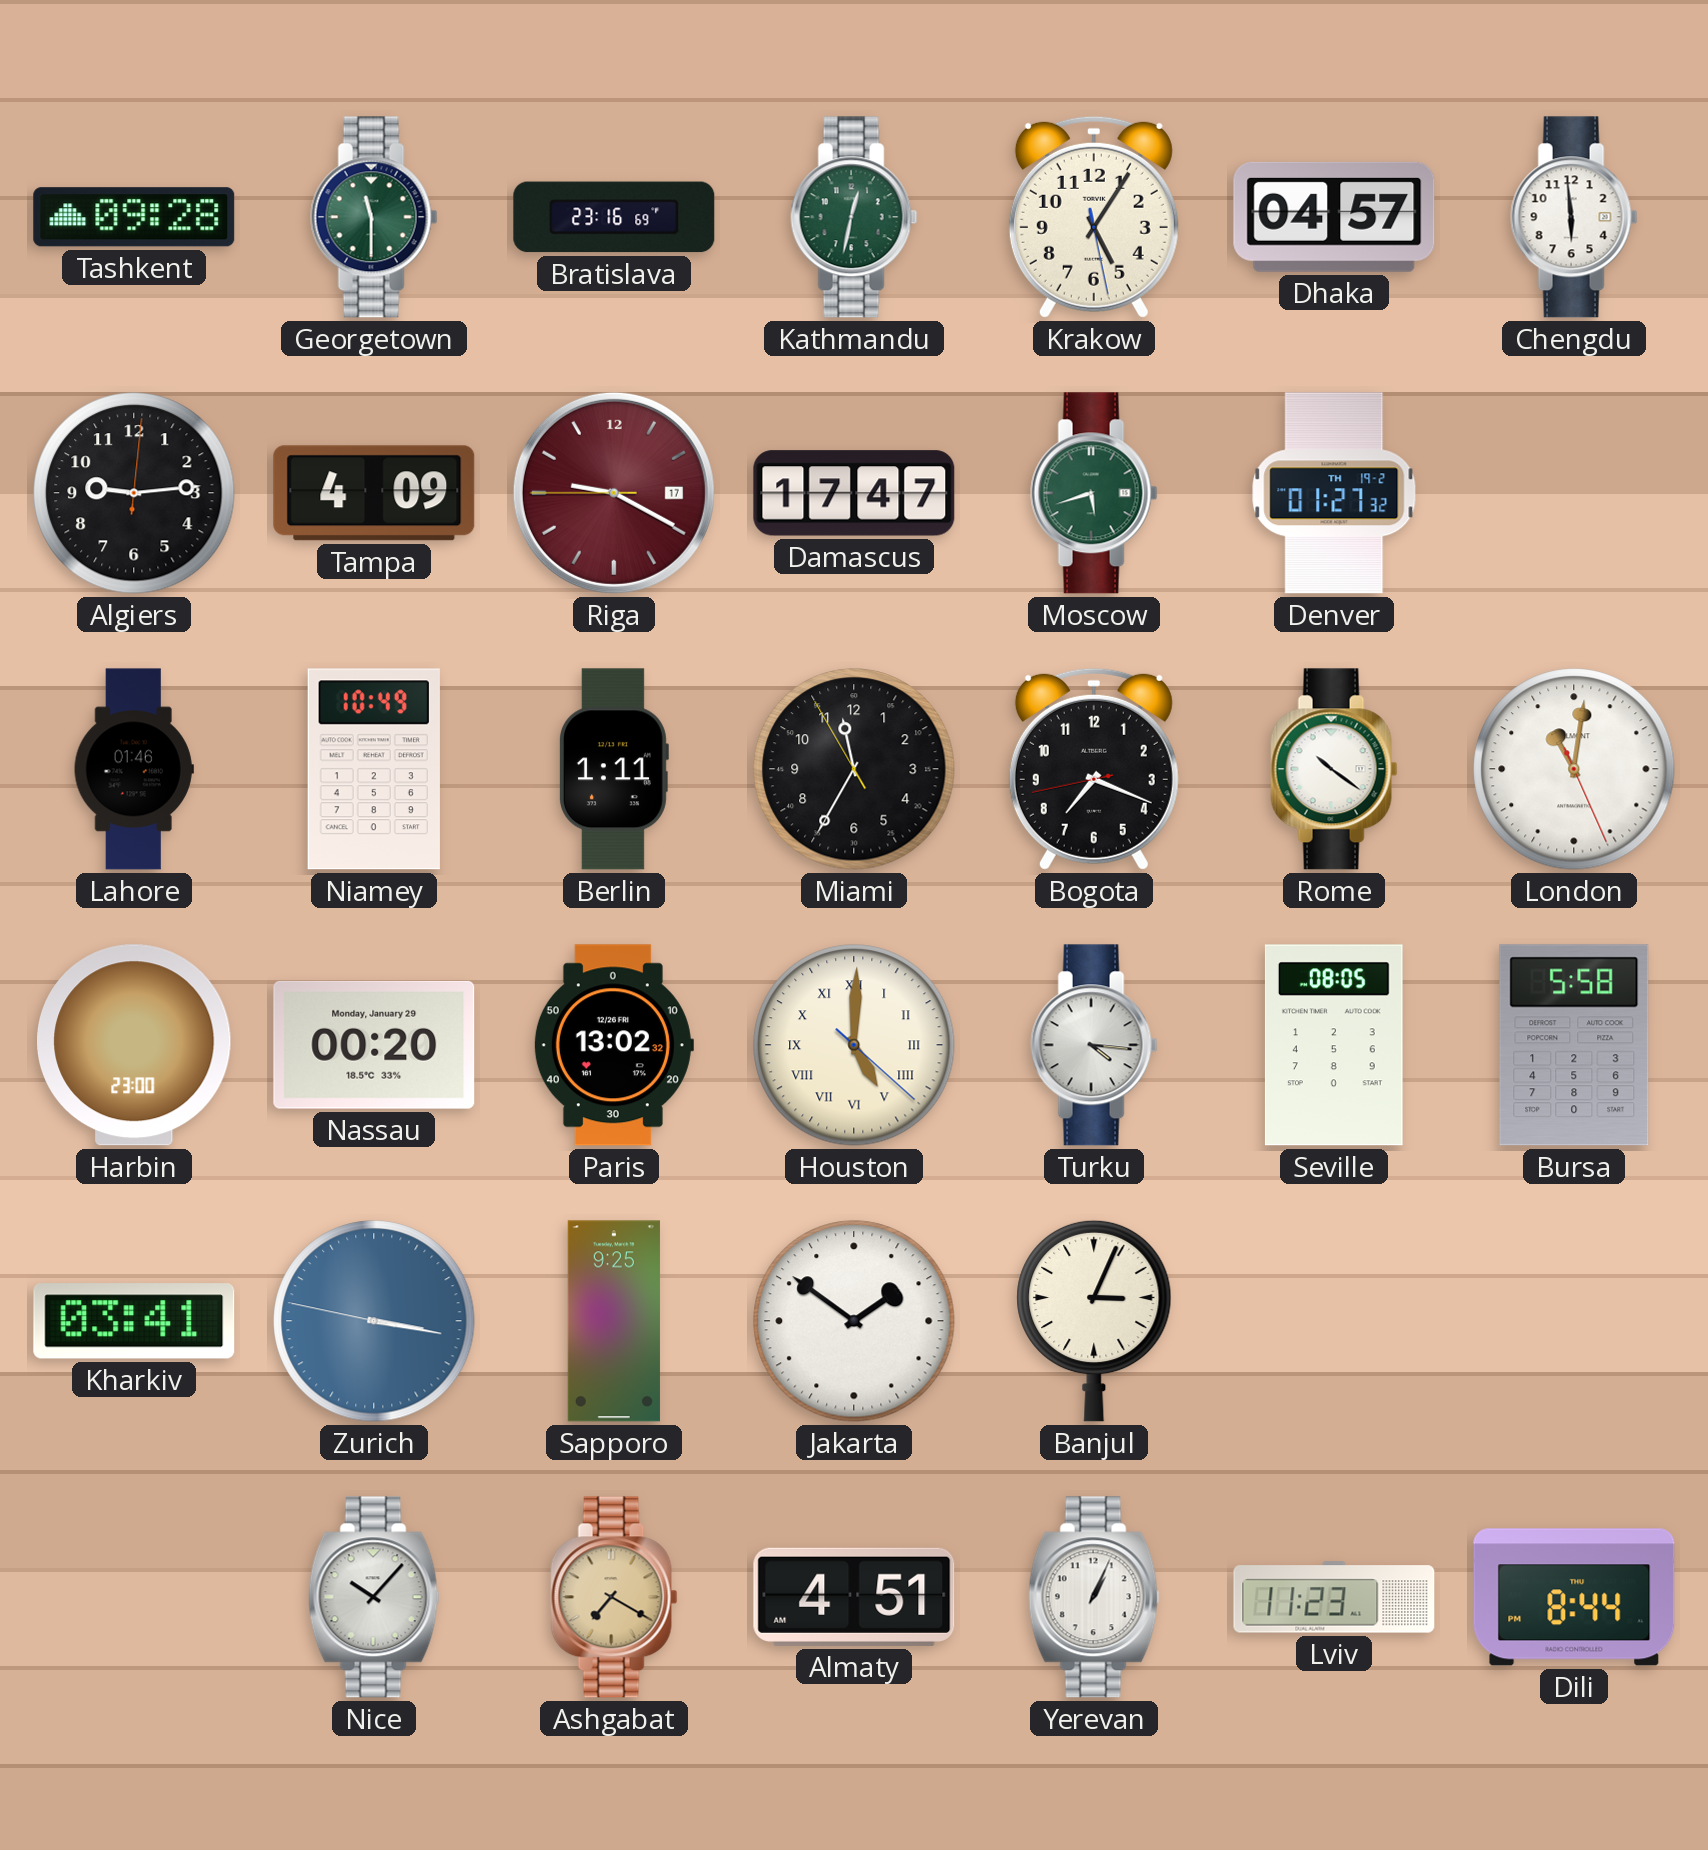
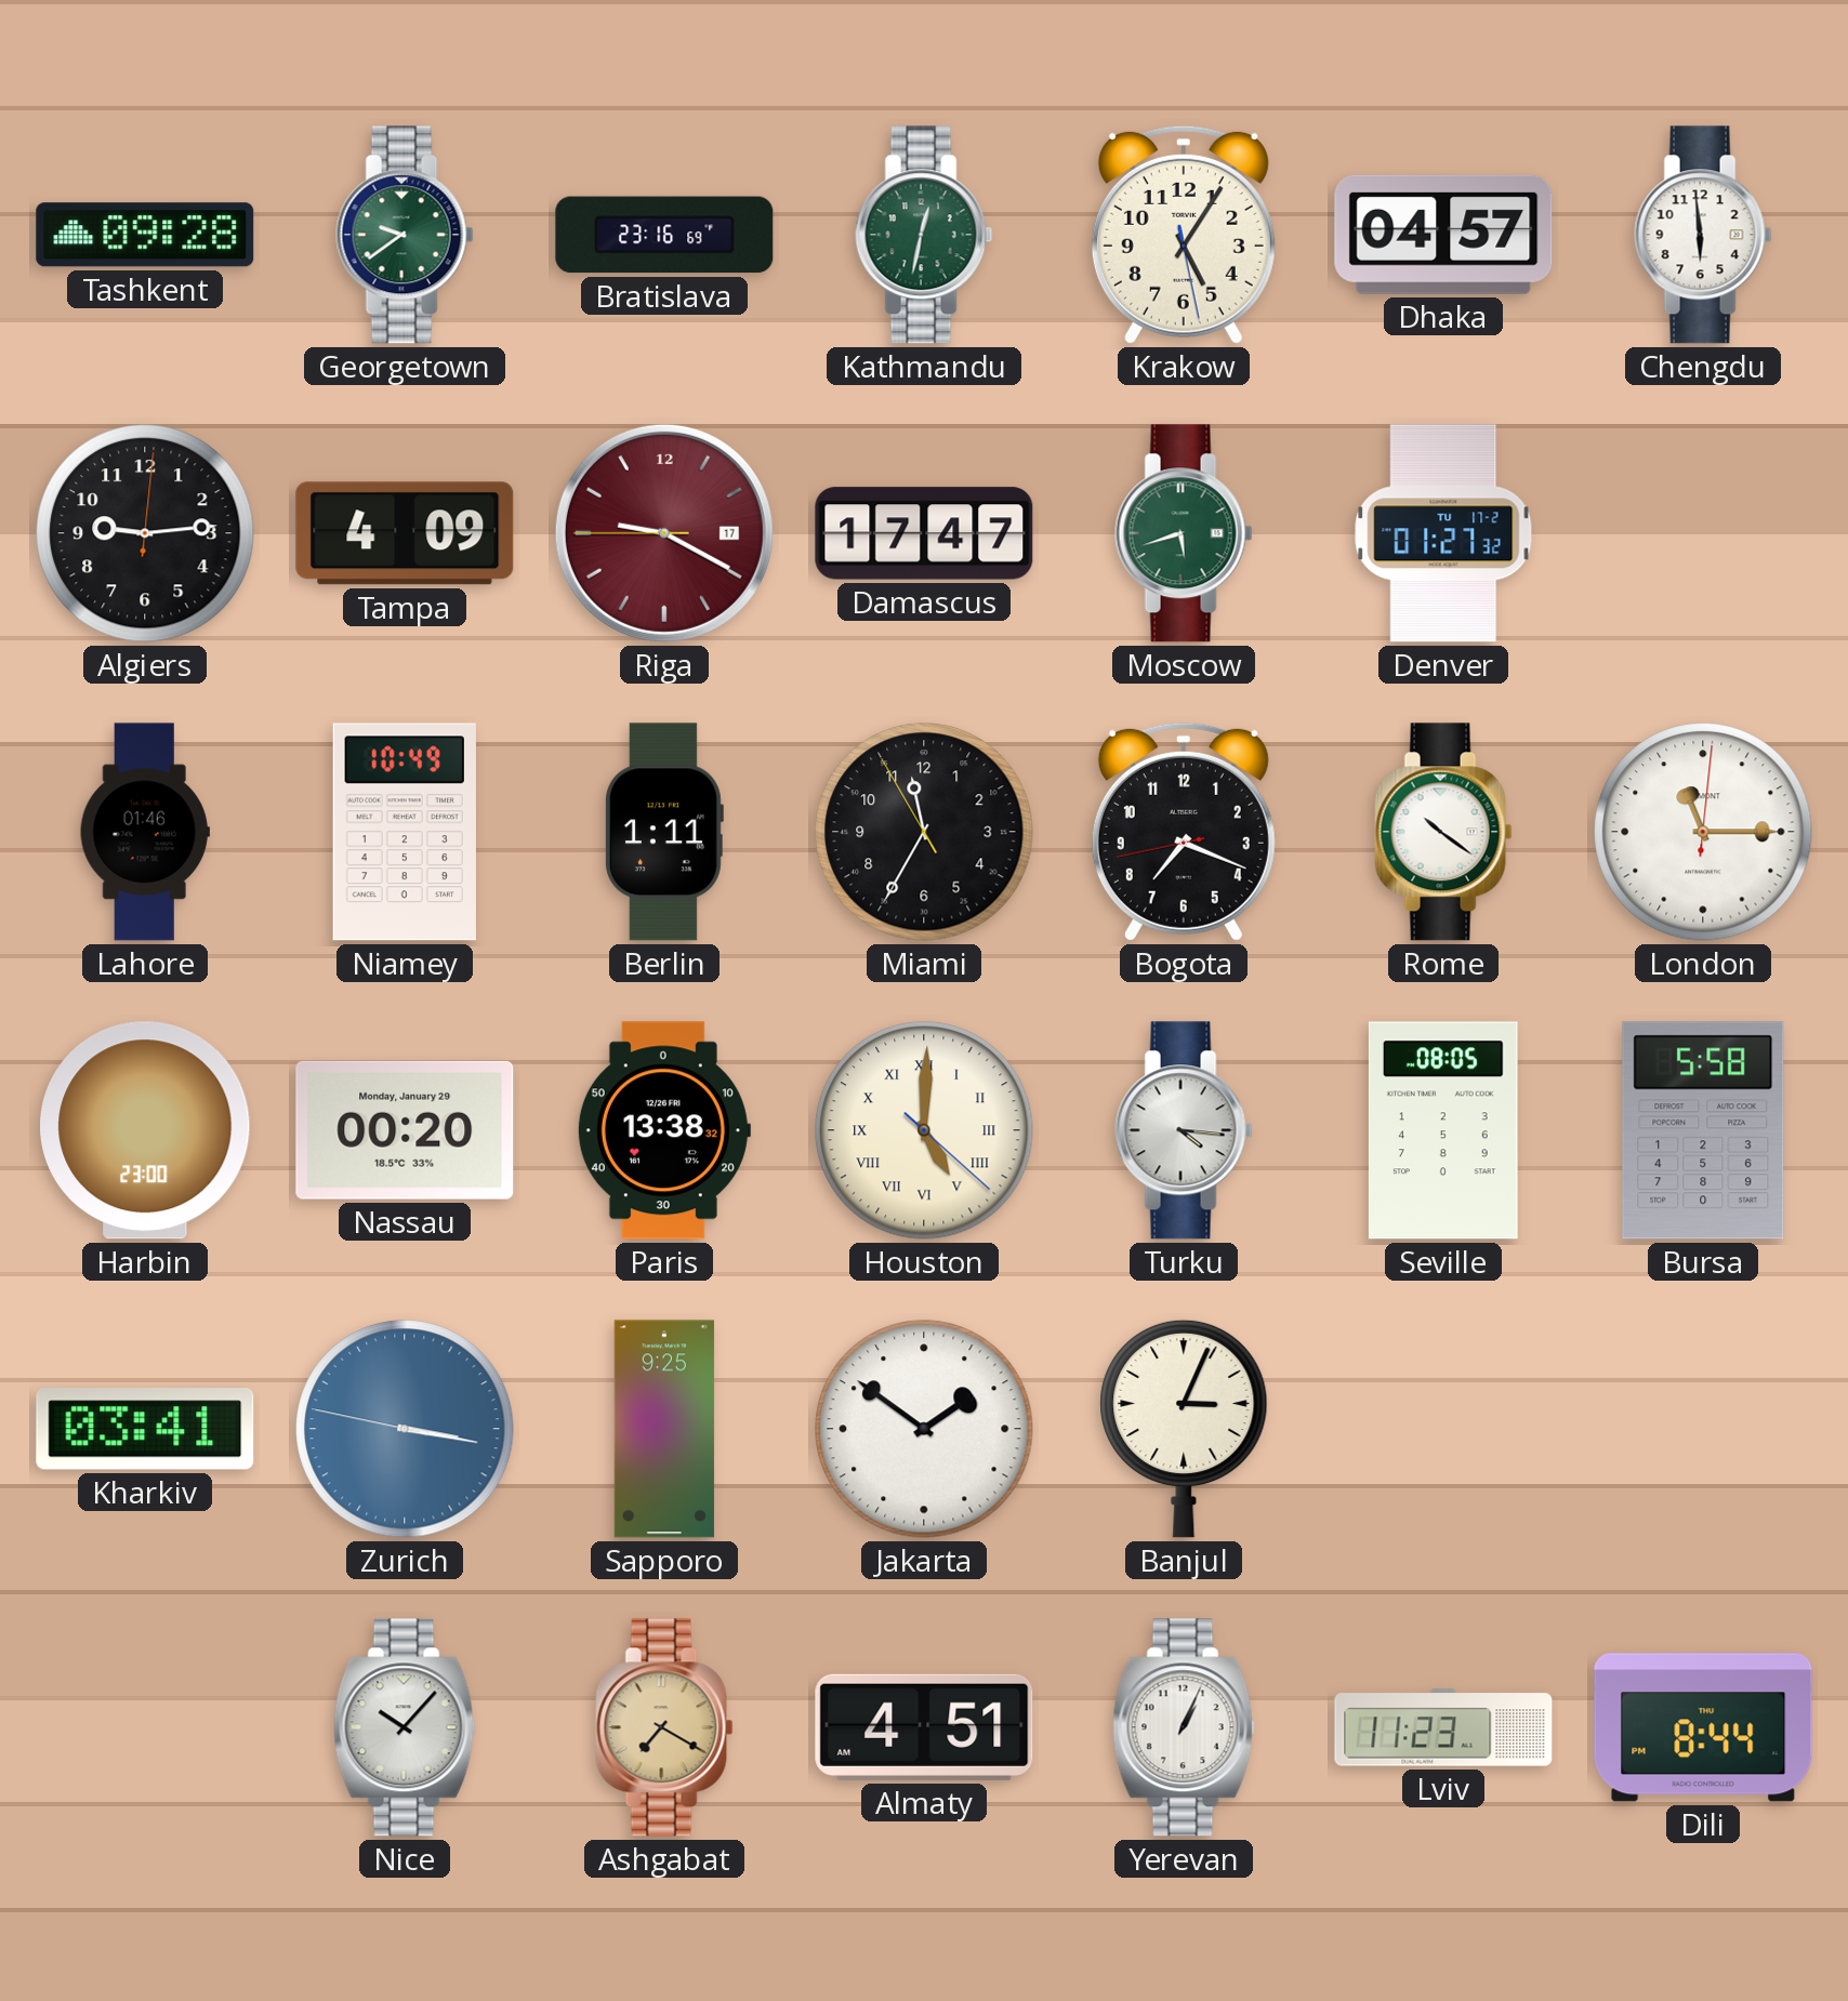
Georgetown: 11:30 -> 9:39 (405, 235)
Denver date: TH 19-2 -> TU 17-2 (1443, 533)
London: 11:01 -> 11:15 (1703, 832)
Paris: 13:02 -> 13:38 (663, 1130)
